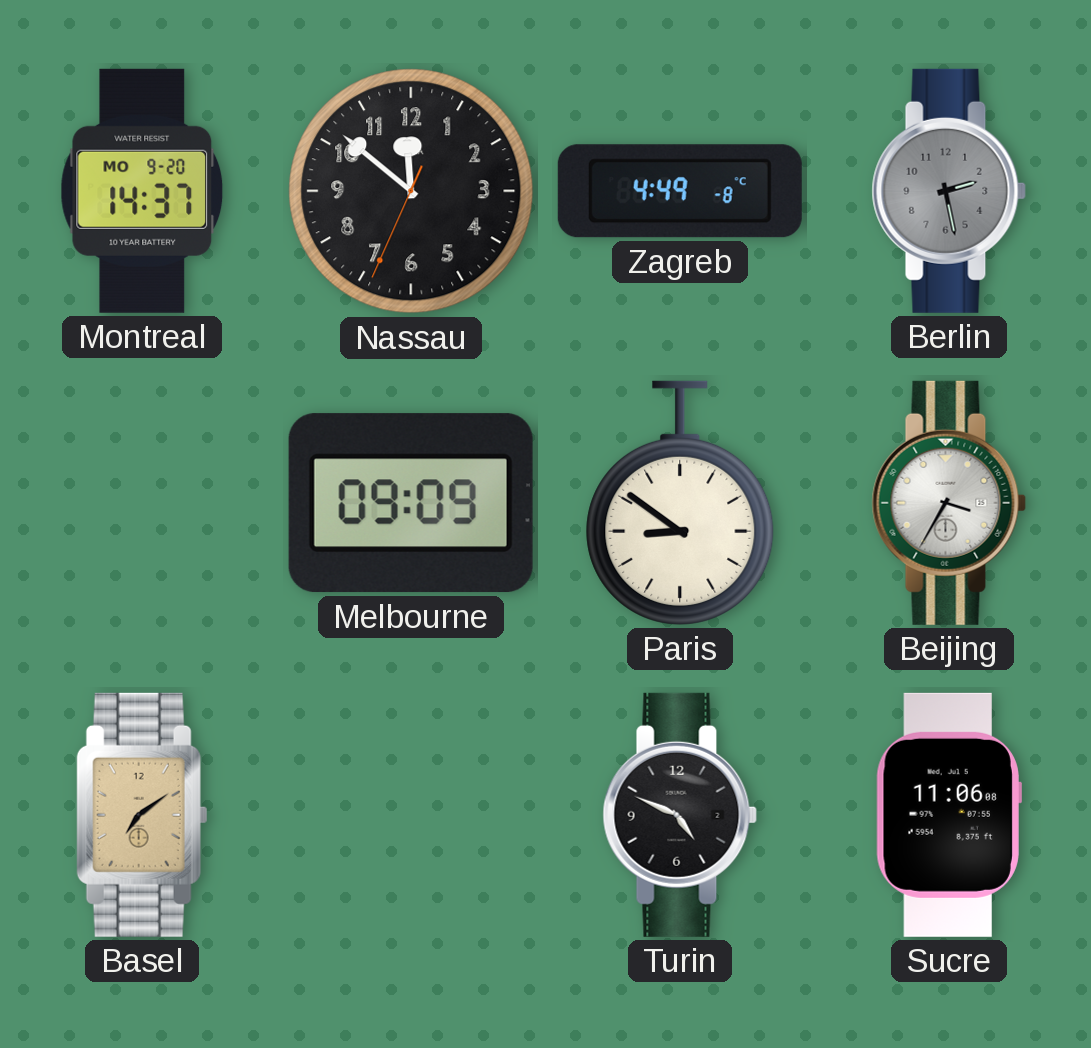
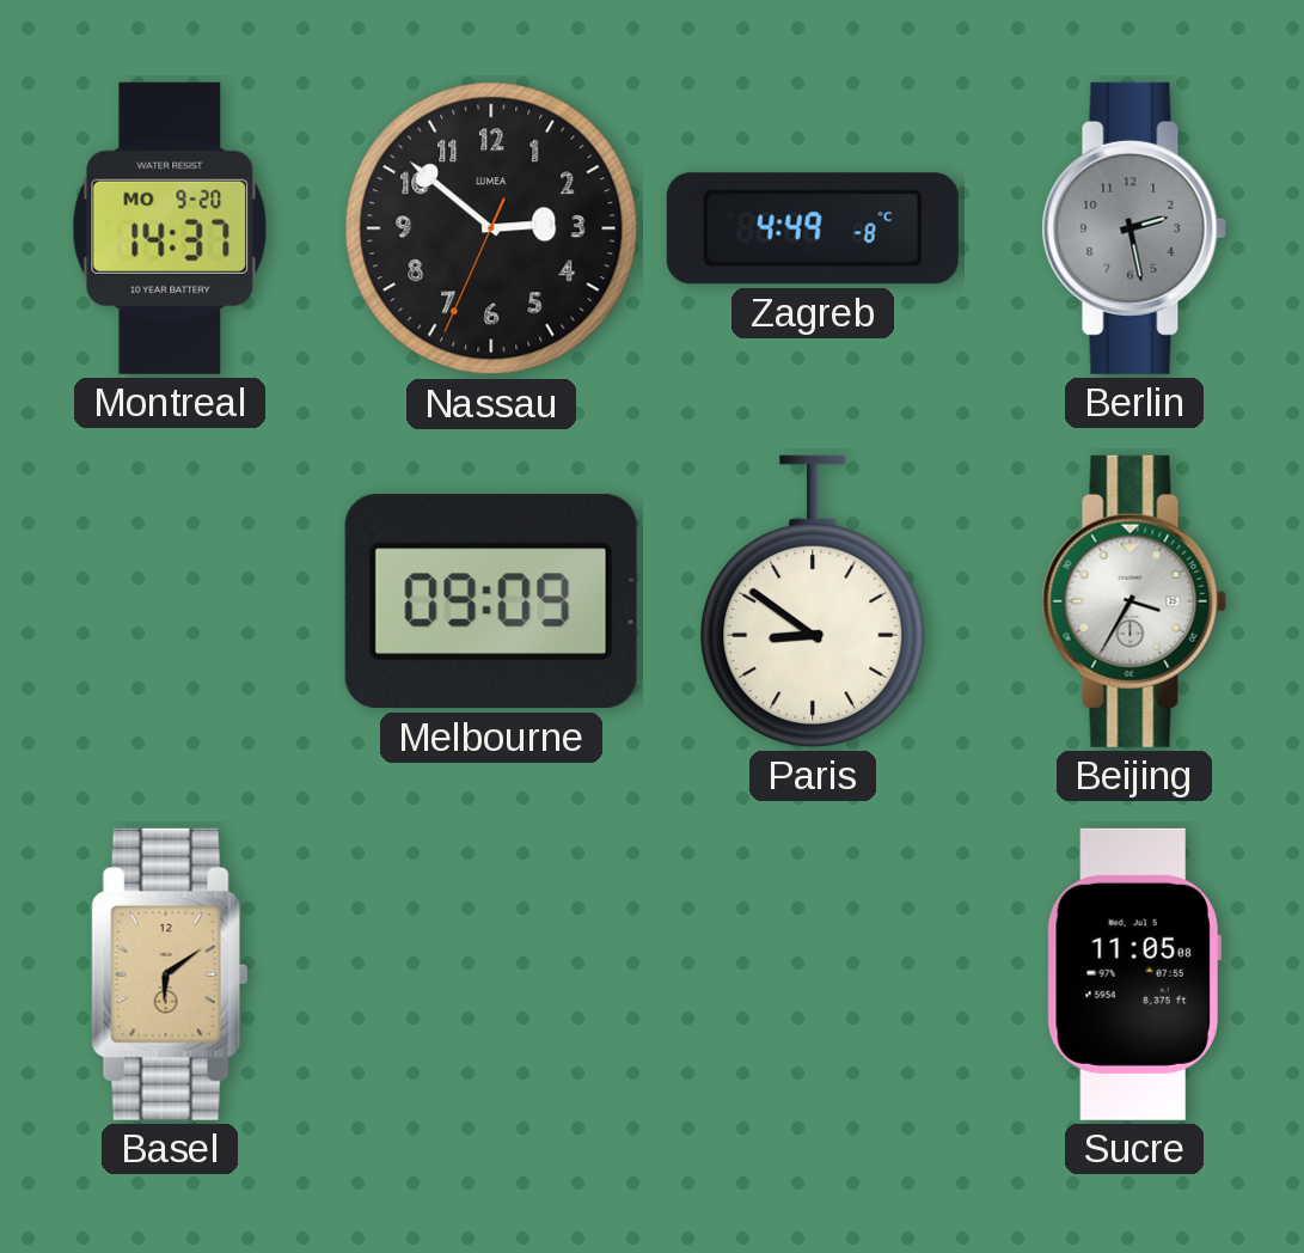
Nassau: 11:51 -> 2:51 (491, 228)
Basel: 7:09 -> 6:09 (170, 974)
Turin: 4:49 -> none (680, 815)
Sucre: 11:06 -> 11:05 (1134, 974)
